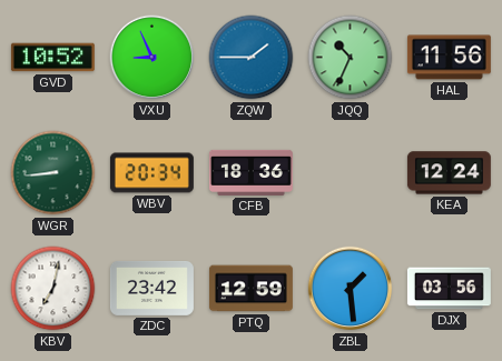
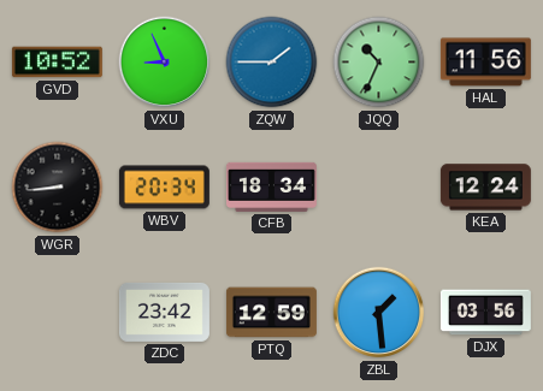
WGR dial: green -> black (58, 188)
CFB: 18:36 -> 18:34 (271, 186)
KBV: 7:02 -> none (53, 289)
